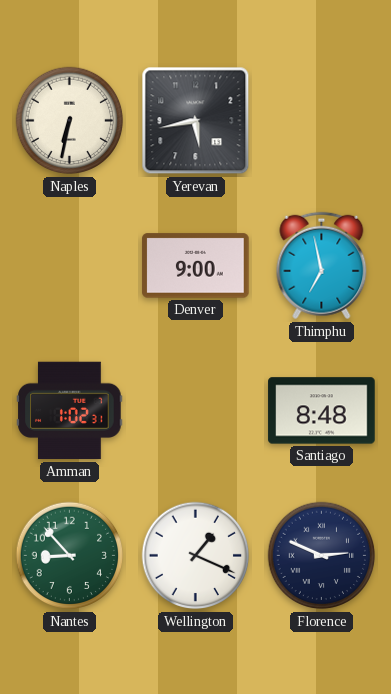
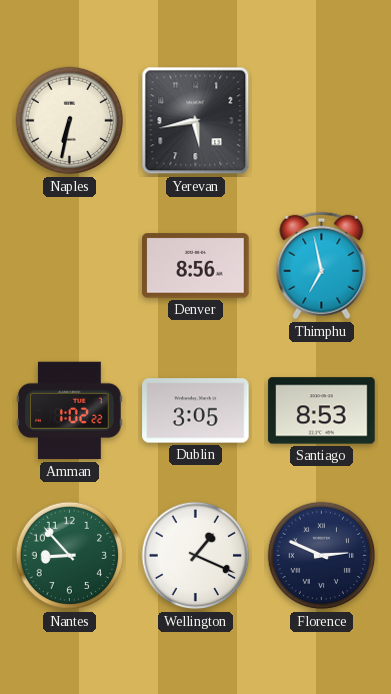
Denver: 9:00 -> 8:56 (196, 266)
Amman: 1:02:31 -> 1:02:22 (70, 411)
Dublin: none -> 3:05 (196, 411)
Santiago: 8:48 -> 8:53 (322, 411)
